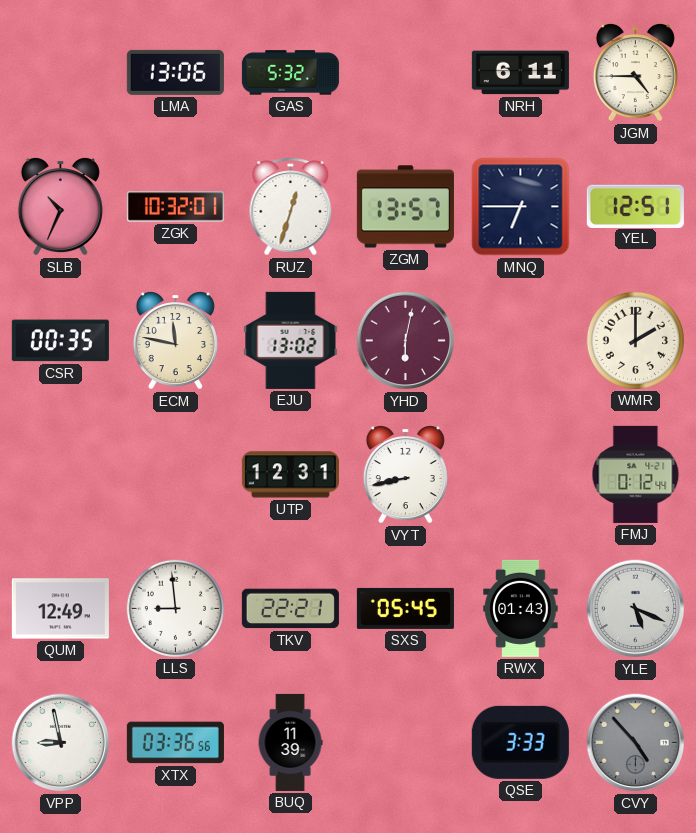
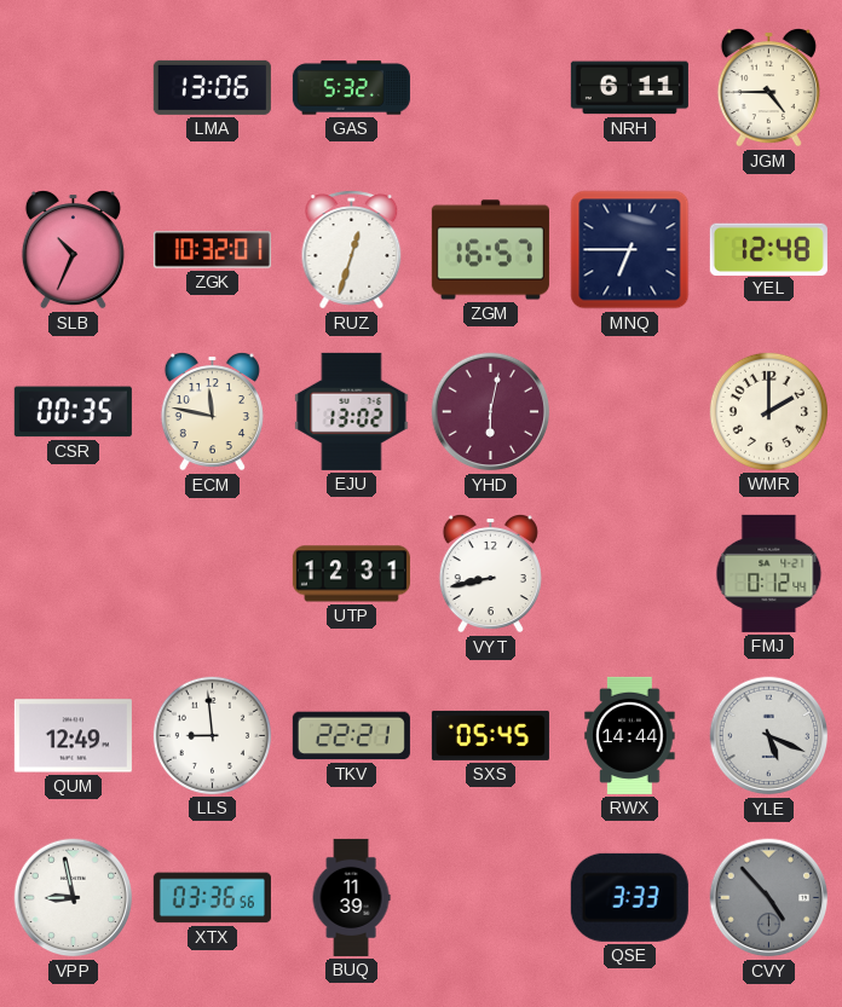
ZGM: 13:57 -> 16:57 (490, 250)
YEL: 12:51 -> 12:48 (768, 249)
RWX: 01:43 -> 14:44 (630, 735)
